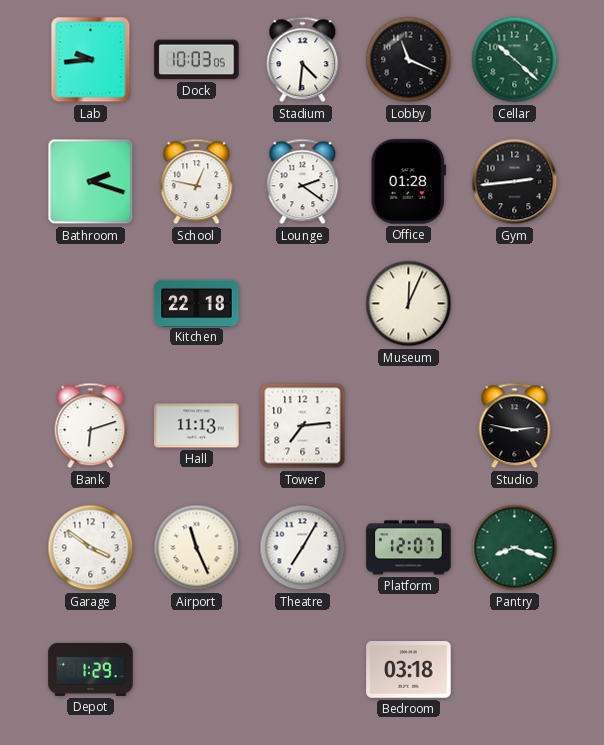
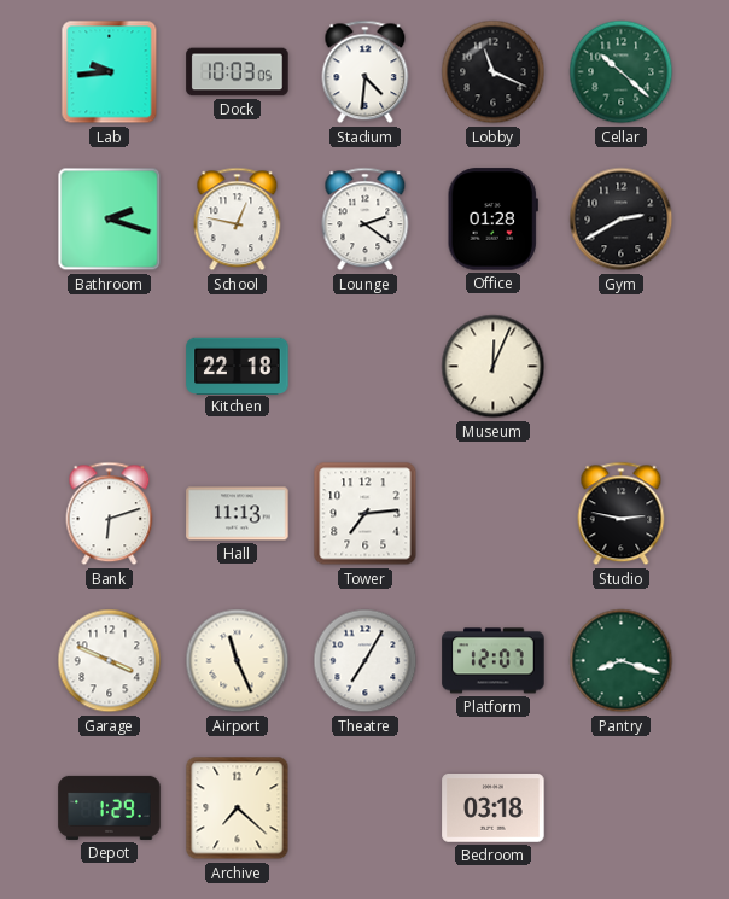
Gym: 2:44 -> 2:40 (622, 220)
Garage: 3:51 -> 3:49 (110, 661)
Archive: none -> 7:22 (238, 808)
